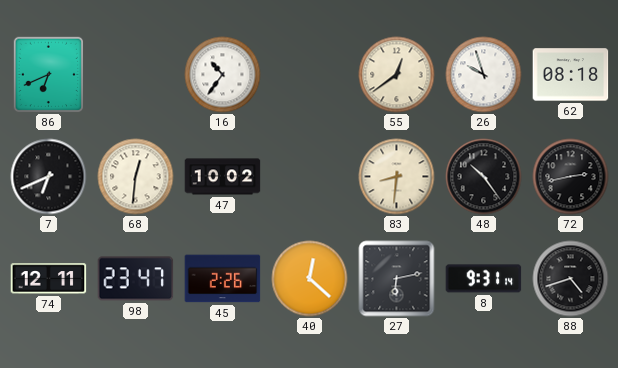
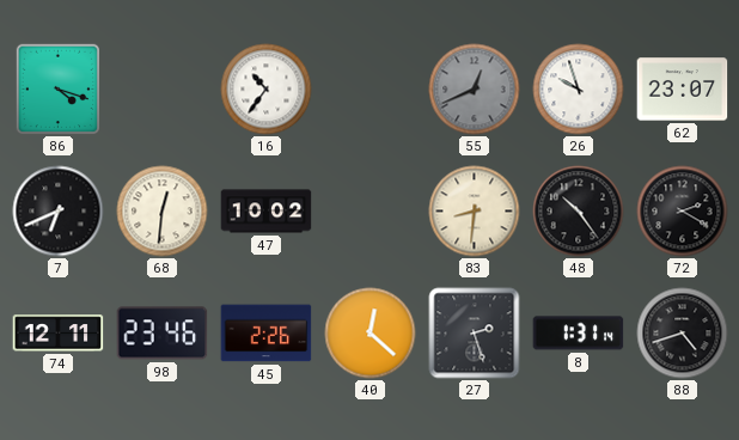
86: 6:41 -> 4:18 (57, 88)
55: 12:39 -> 12:41 (475, 90)
55 dial: cream -> grey (475, 90)
62: 08:18 -> 23:07 (683, 90)
72: 2:43 -> 2:20 (683, 212)
98: 23:47 -> 23:46 (163, 334)
27: 6:13 -> 2:27 (475, 334)
8: 9:31 -> 1:31 (579, 334)
